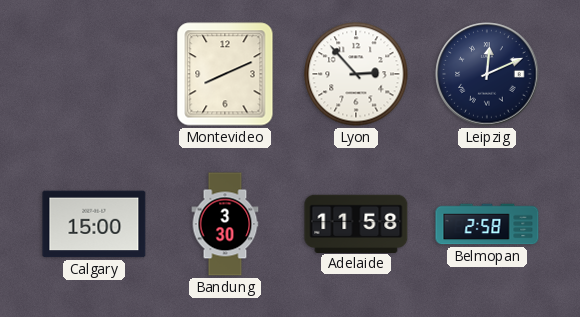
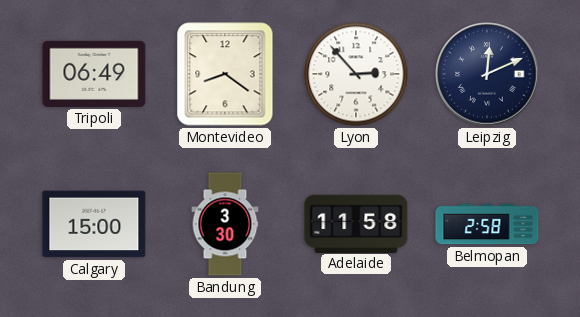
Tripoli: none -> 06:49 (94, 74)
Montevideo: 8:11 -> 8:21 (225, 74)
